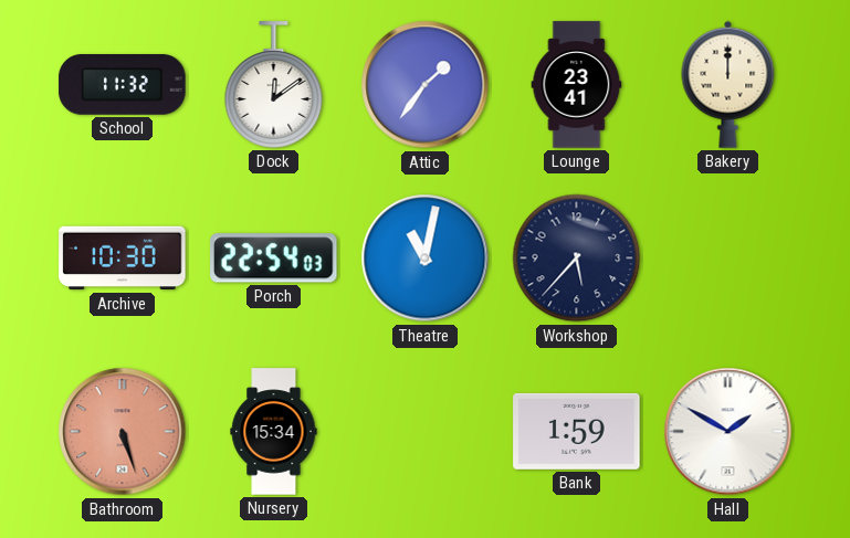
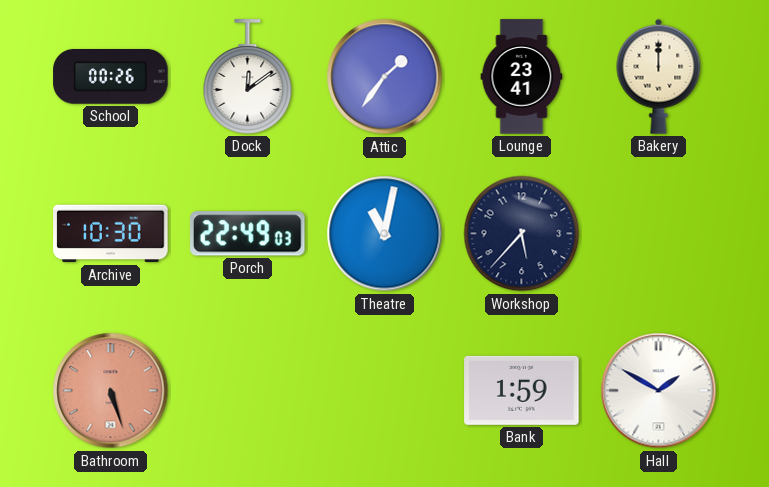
School: 11:32 -> 00:26 (111, 77)
Porch: 22:54 -> 22:49 (248, 234)
Nursery: 15:34 -> none (274, 432)
